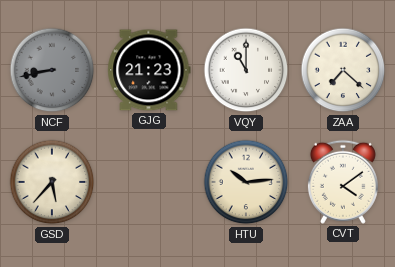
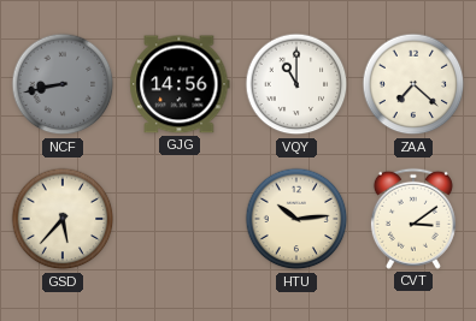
GJG: 21:23 -> 14:56 (180, 84)
CVT: 4:09 -> 3:09 (413, 219)
